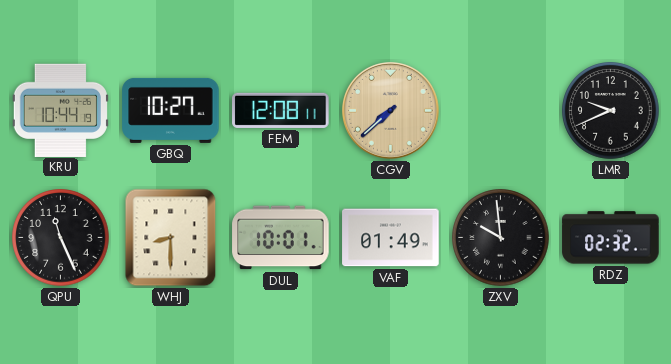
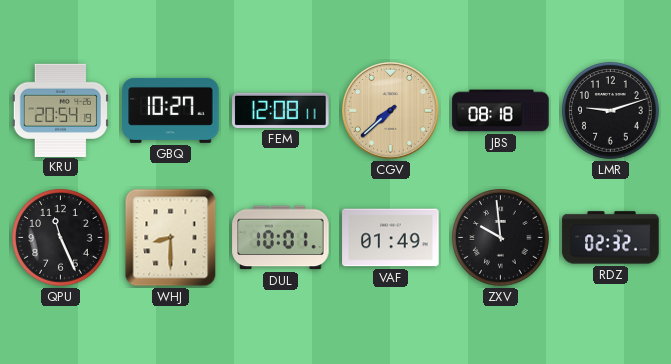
KRU: 10:44 -> 20:54 (60, 110)
JBS: none -> 08:18 (501, 111)
LMR: 9:41 -> 9:12 (611, 111)
